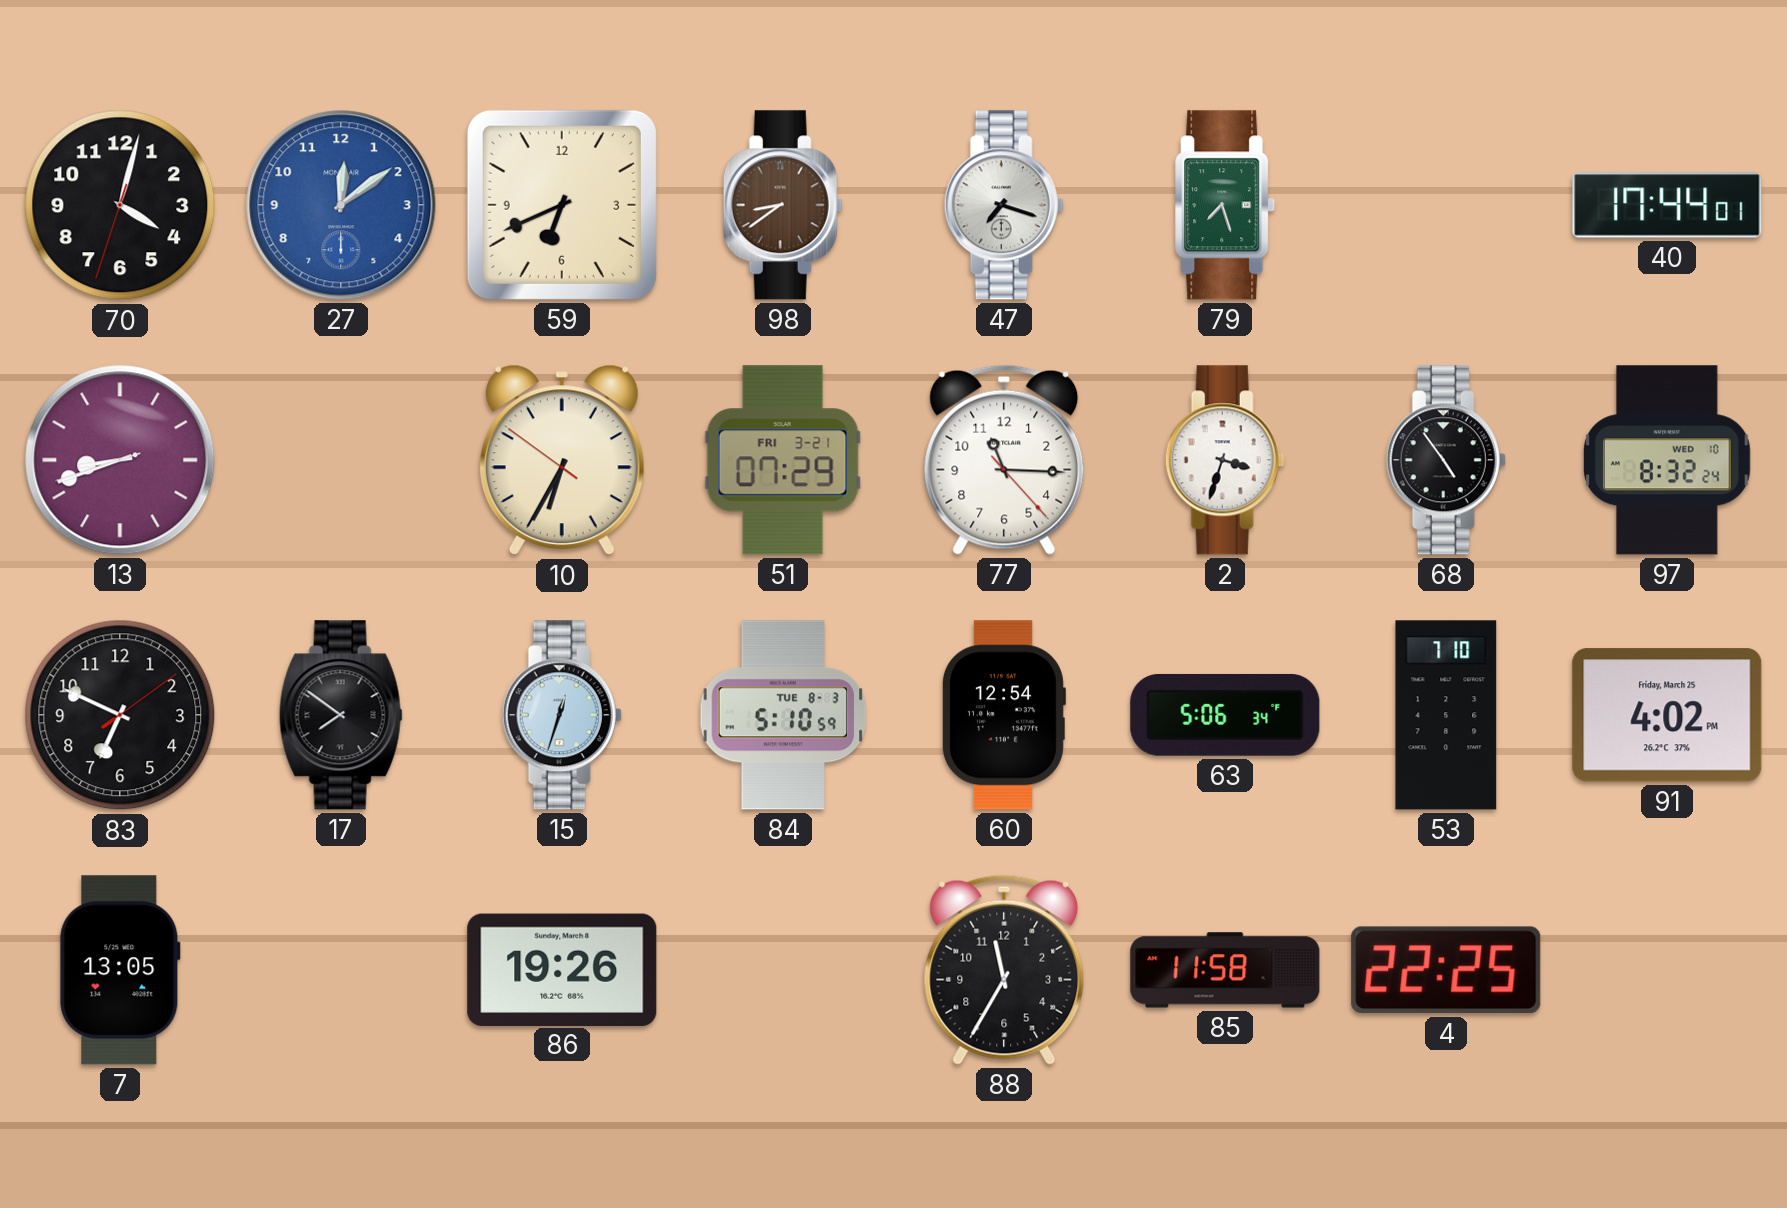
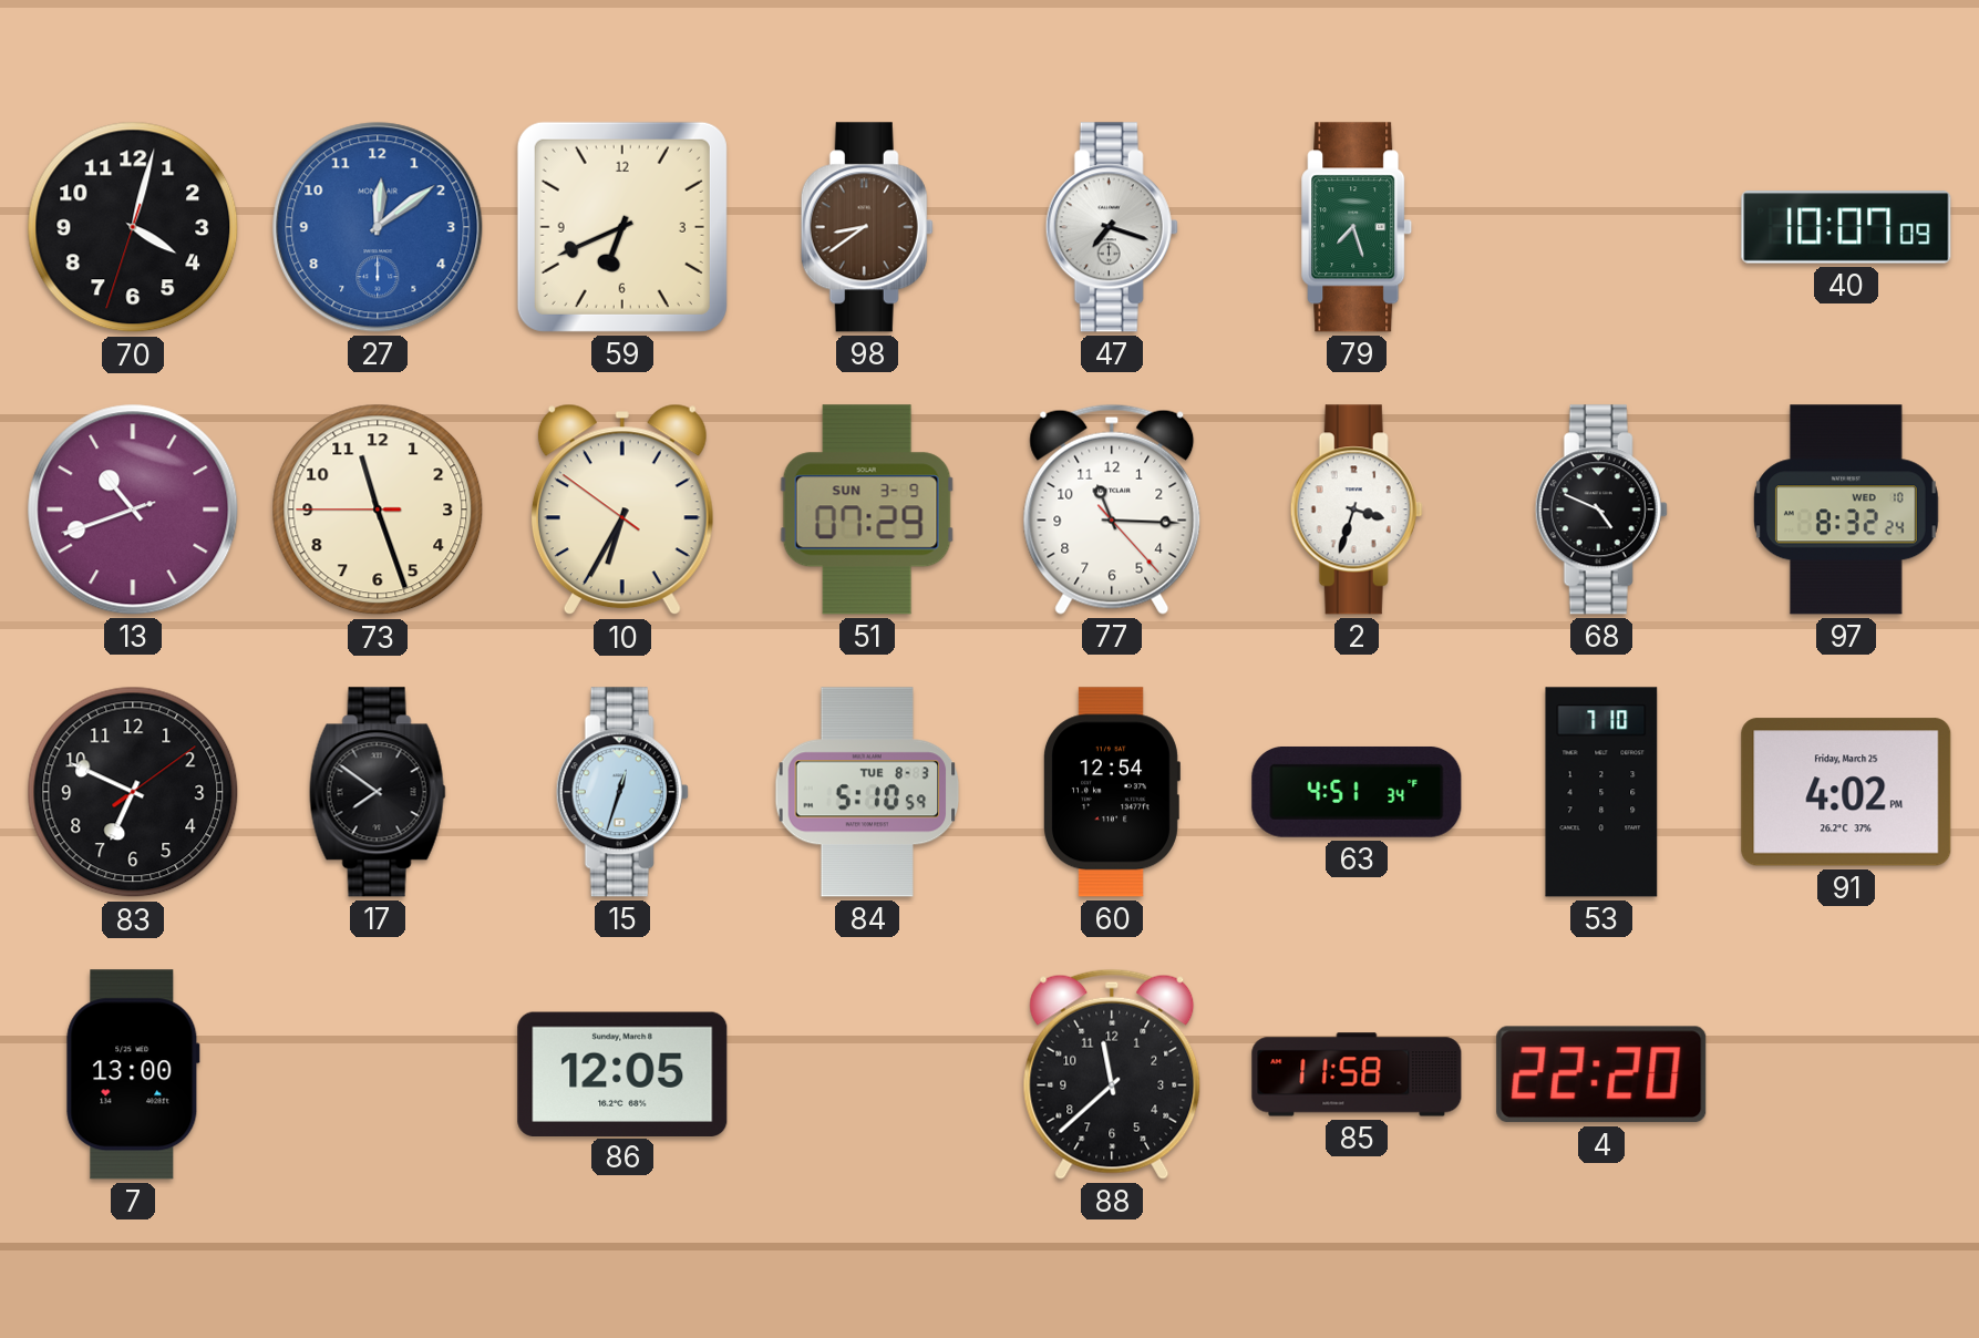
40: 17:44 -> 10:07 (1846, 227)
13: 8:41 -> 10:41 (133, 510)
73: none -> 11:26 (378, 510)
51 date: FRI 3-21 -> SUN 3-9 (867, 510)
68: 4:54 -> 4:49 (1601, 510)
63: 5:06 -> 4:51 (1357, 792)
7: 13:05 -> 13:00 (133, 1074)
86: 19:26 -> 12:05 (622, 1073)
88: 11:35 -> 11:38 (1112, 1074)
4: 22:25 -> 22:20 (1601, 1074)
